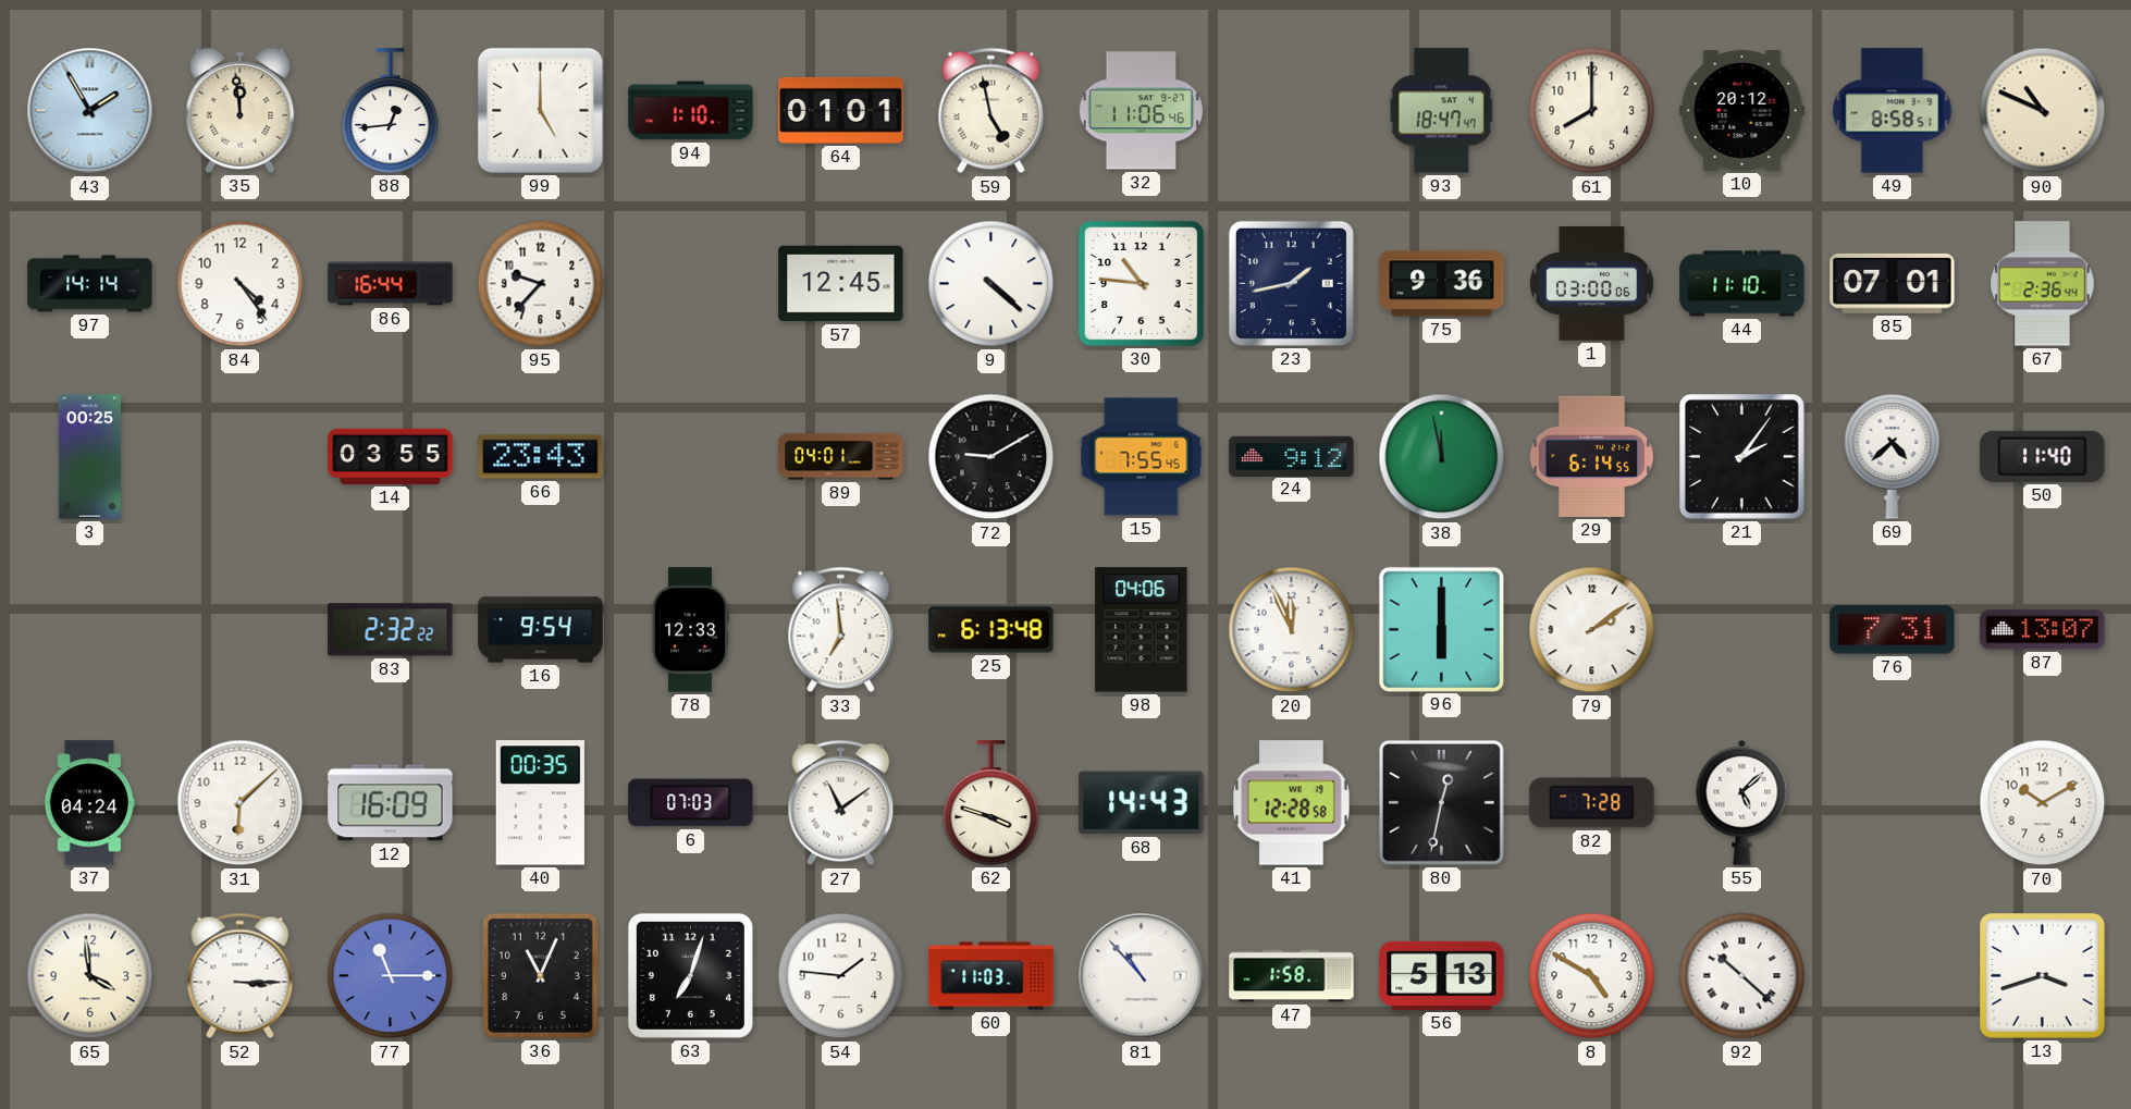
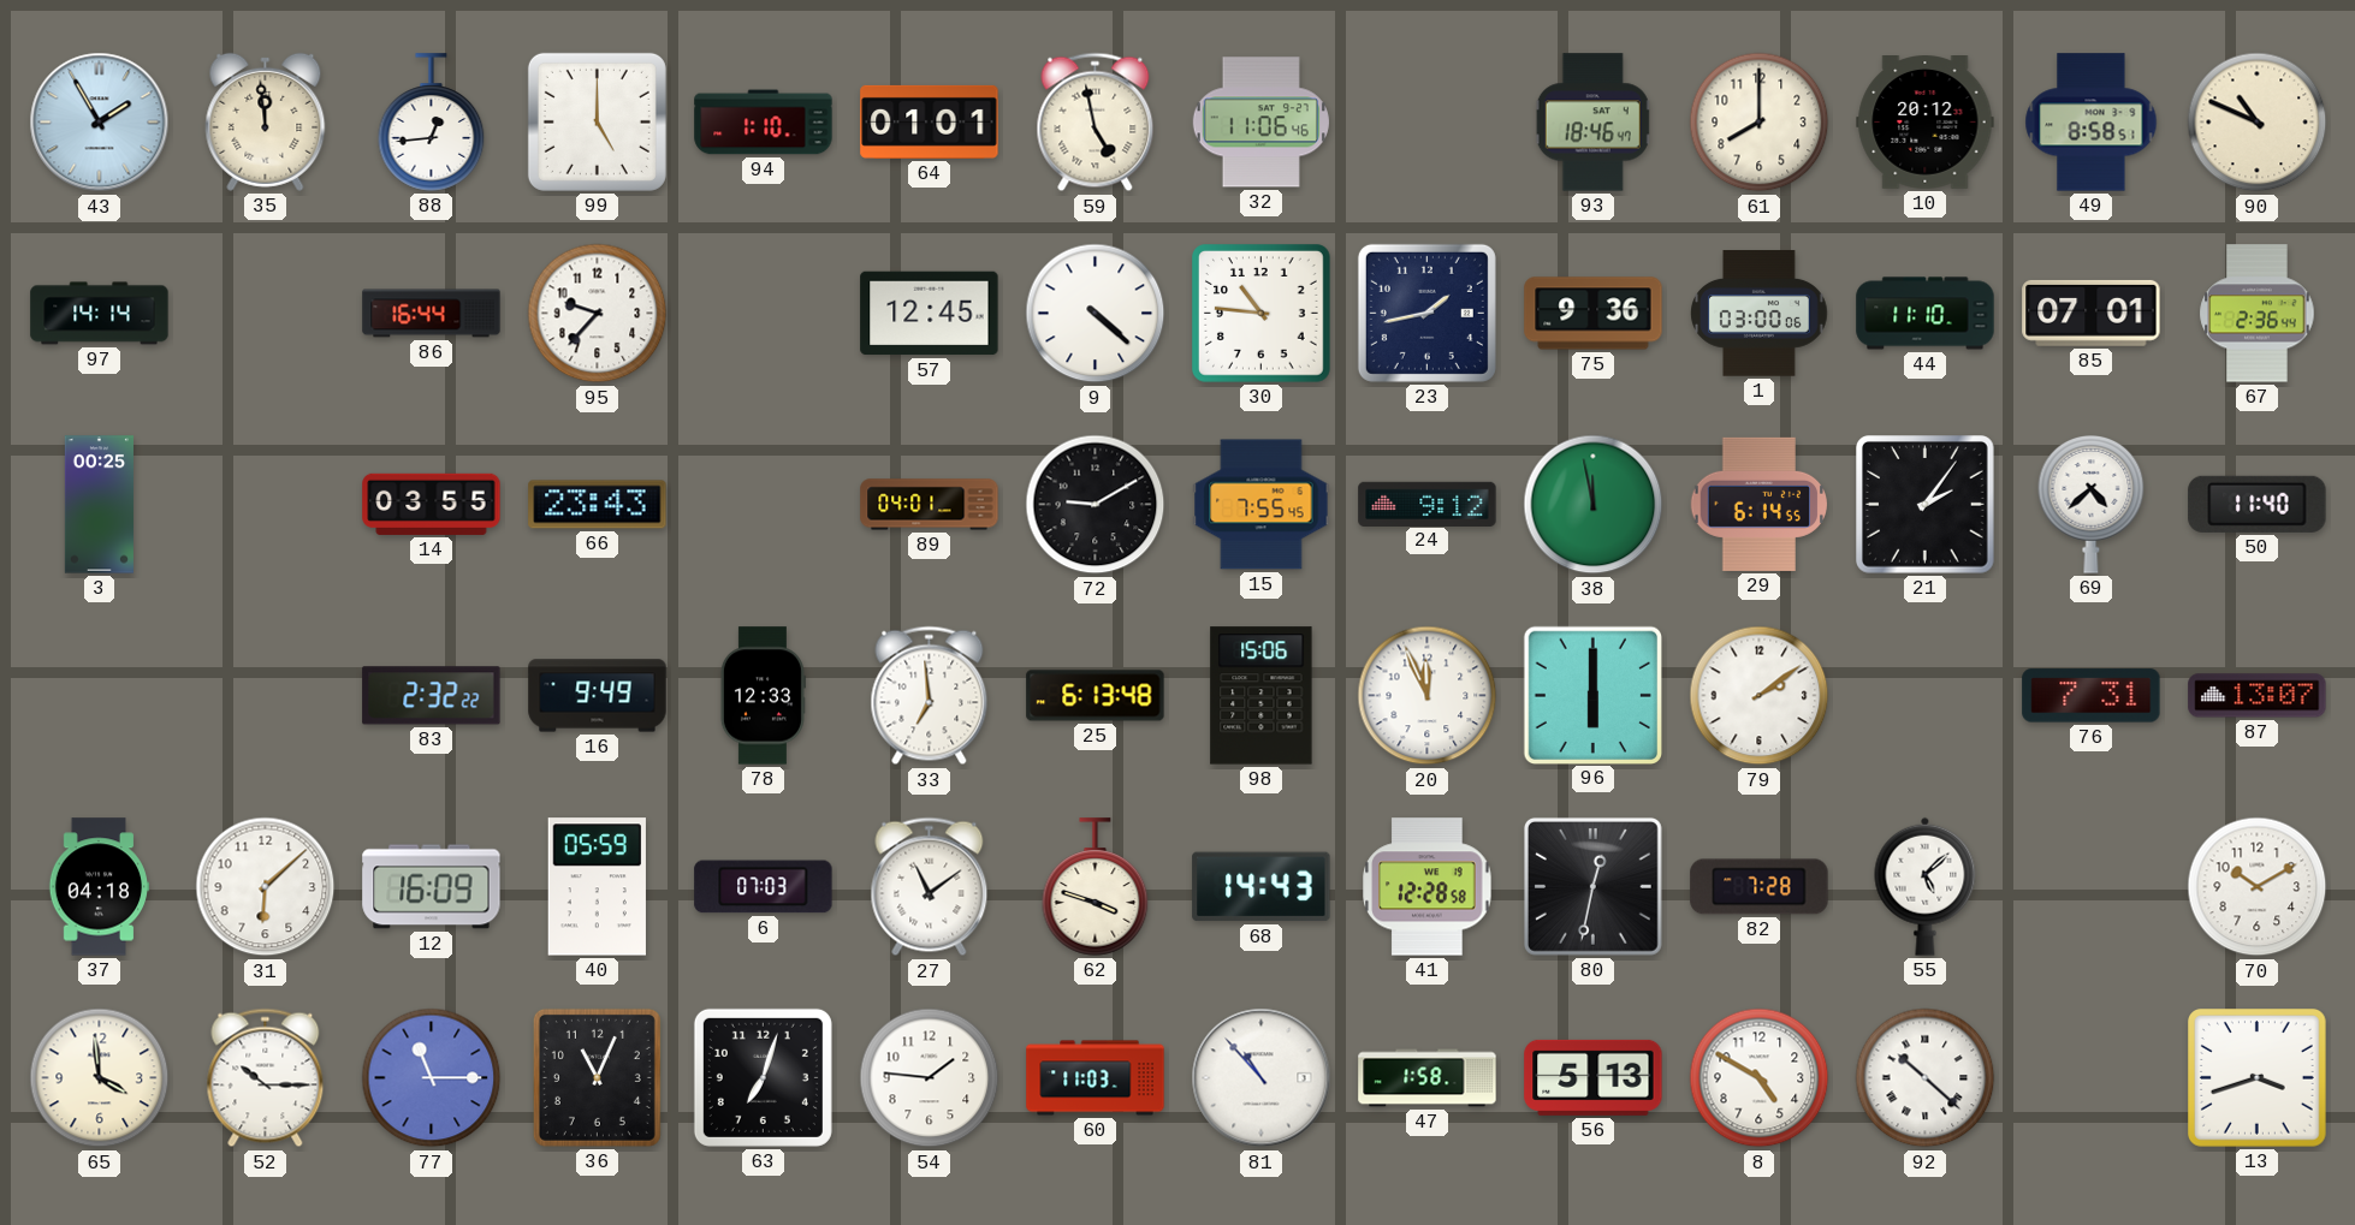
93: 18:47 -> 18:46 (1594, 123)
84: 4:24 -> none (241, 284)
16: 9:54 -> 9:49 (598, 696)
98: 04:06 -> 15:06 (1262, 696)
37: 04:24 -> 04:18 (99, 887)
40: 00:35 -> 05:59 (597, 887)
52: 3:15 -> 10:15 (266, 1078)
